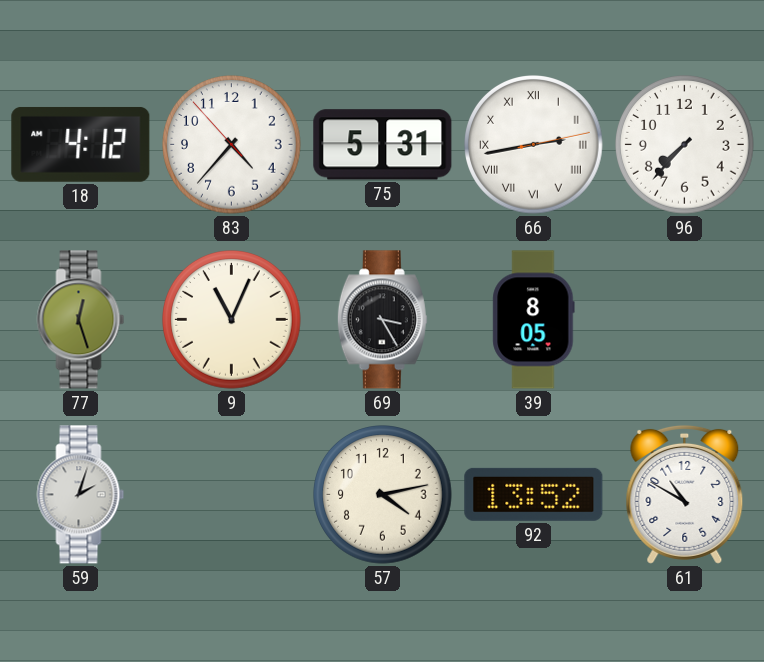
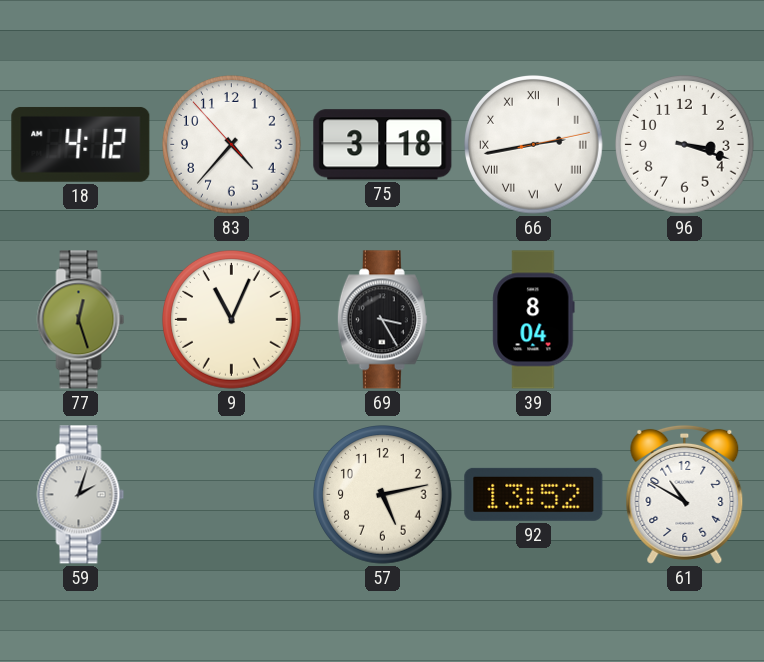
75: 5:31 -> 3:18 (383, 145)
96: 7:37 -> 3:18 (685, 145)
39: 8:05 -> 8:04 (534, 320)
57: 4:13 -> 5:13 (383, 495)
